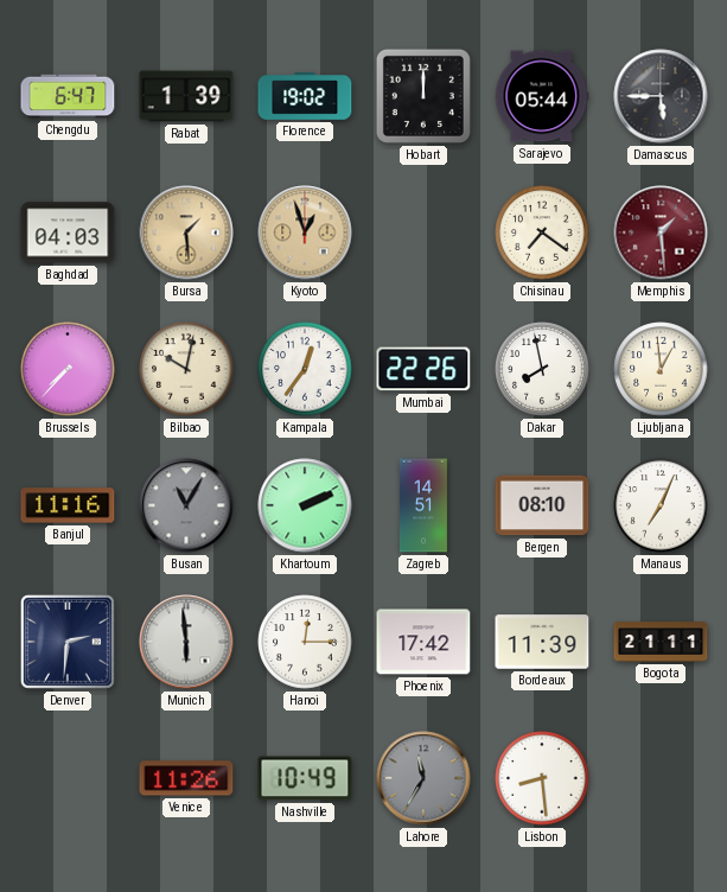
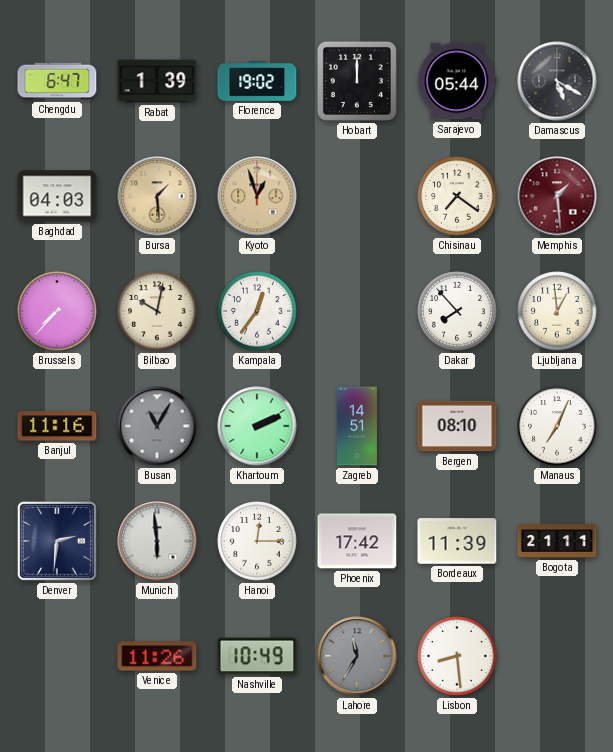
Damascus: 5:45 -> 5:20 (557, 81)
Mumbai: 22:26 -> none (423, 369)
Dakar: 7:58 -> 7:53 (457, 311)
